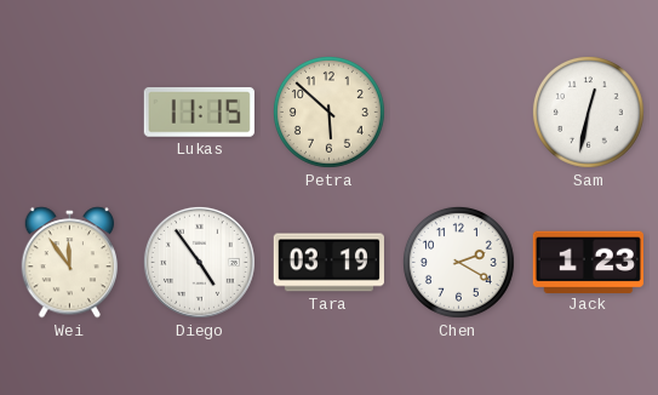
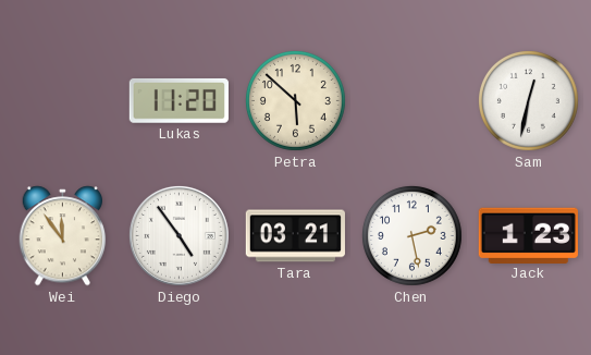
Lukas: 11:15 -> 11:20 (178, 100)
Tara: 03:19 -> 03:21 (295, 236)
Chen: 2:20 -> 2:28 (411, 235)
